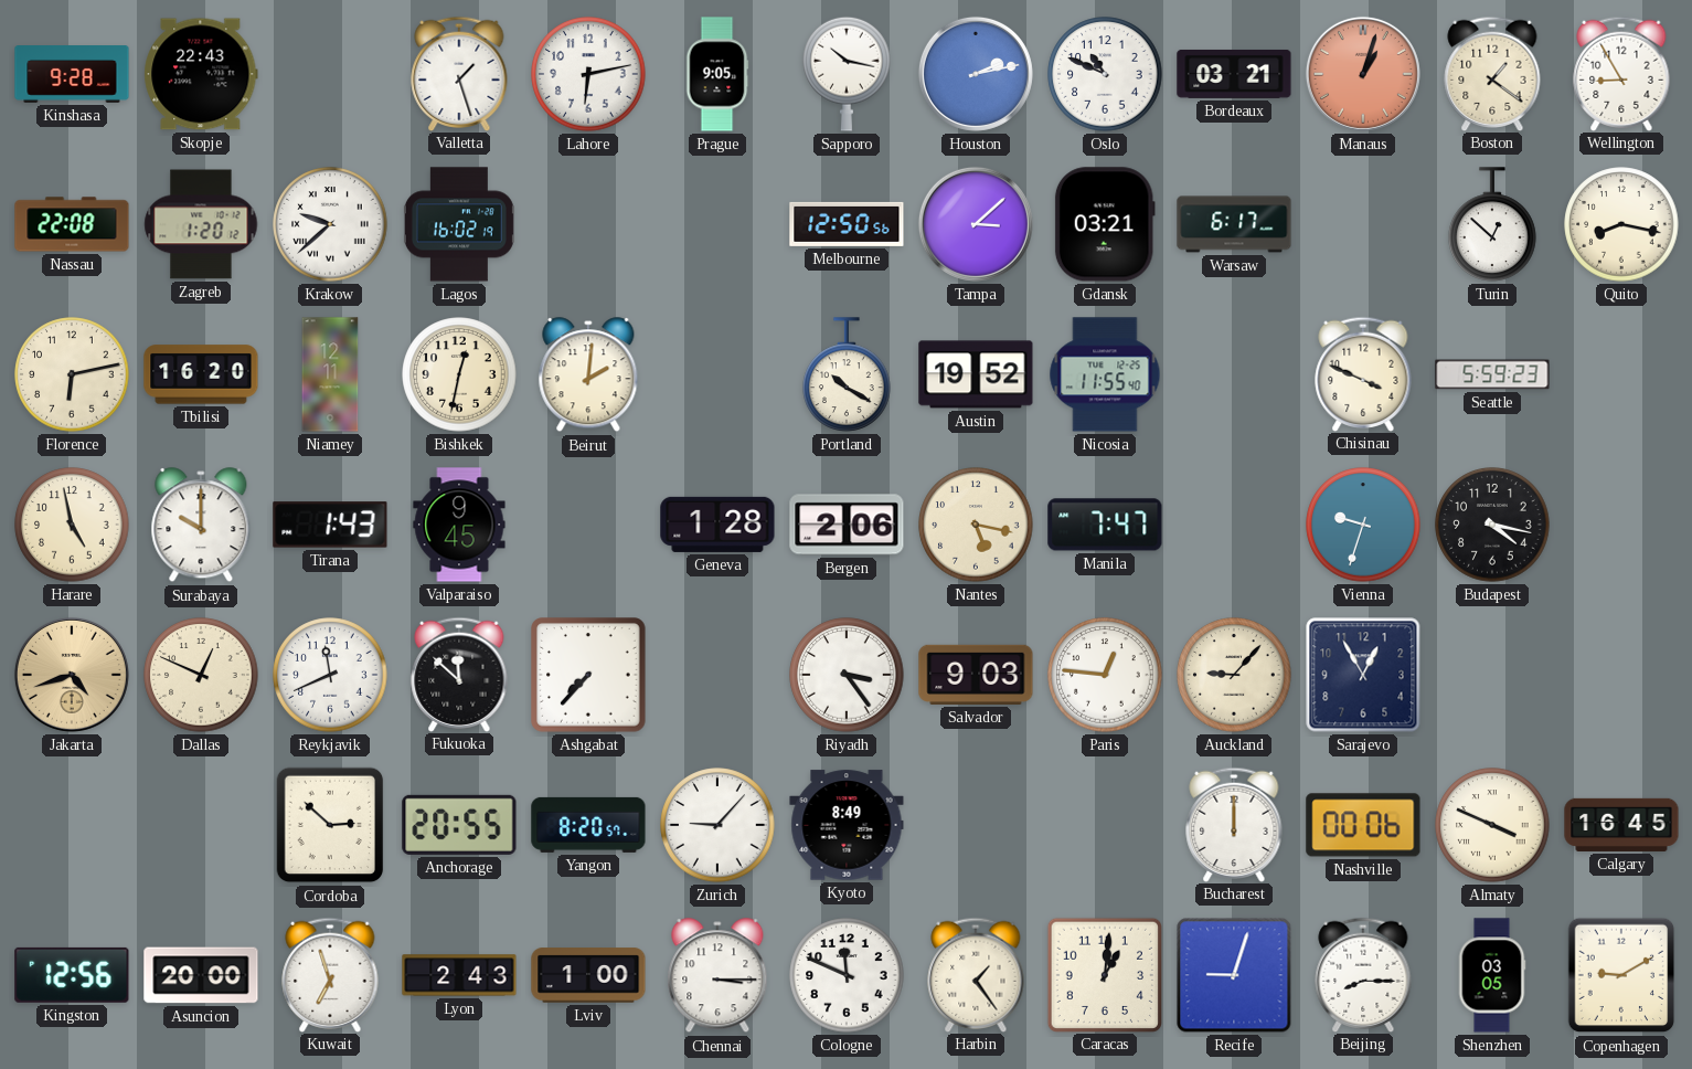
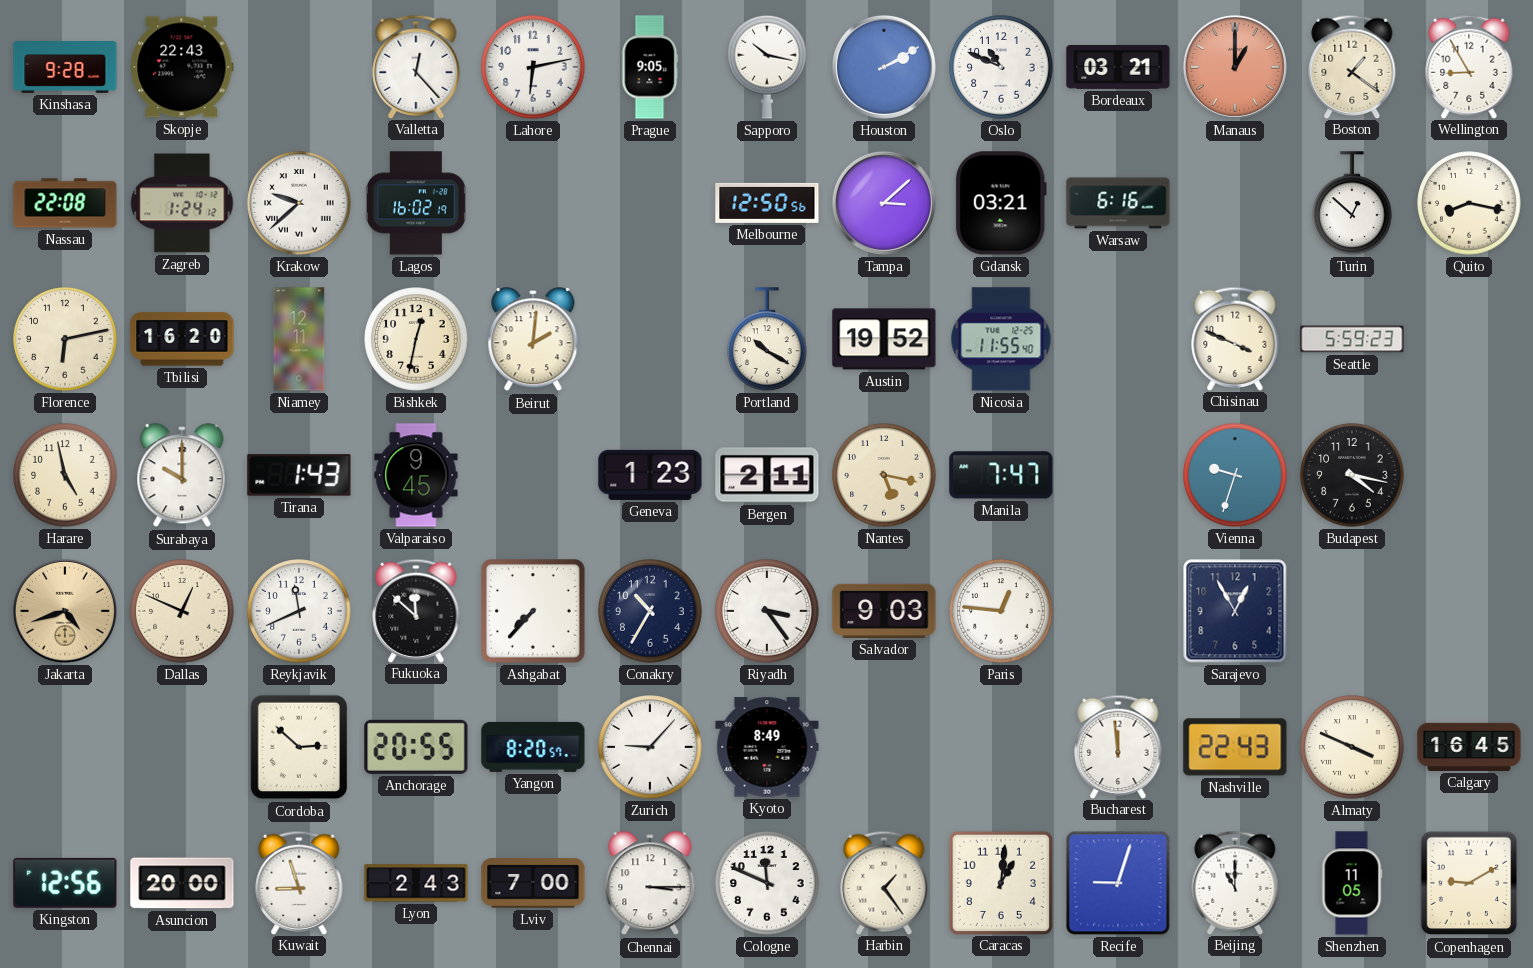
Valletta: 1:27 -> 12:23 (416, 66)
Houston: 2:13 -> 2:10 (884, 67)
Manaus: 1:03 -> 1:00 (1235, 67)
Zagreb: 1:20 -> 1:24 (182, 203)
Warsaw: 6:17 -> 6:16 (1118, 203)
Geneva: 1:28 -> 1:23 (650, 475)
Bergen: 2:06 -> 2:11 (767, 475)
Conakry: none -> 10:35 (650, 611)
Auckland: 9:07 -> none (1234, 675)
Bucharest: 12:00 -> 11:59 (1118, 746)
Nashville: 00:06 -> 22:43 (1235, 747)
Kuwait: 6:57 -> 8:57 (299, 882)
Lviv: 1:00 -> 7:00 (533, 883)
Beijing: 8:15 -> 11:00 (1235, 882)
Shenzhen: 03:05 -> 11:05 (1352, 883)
